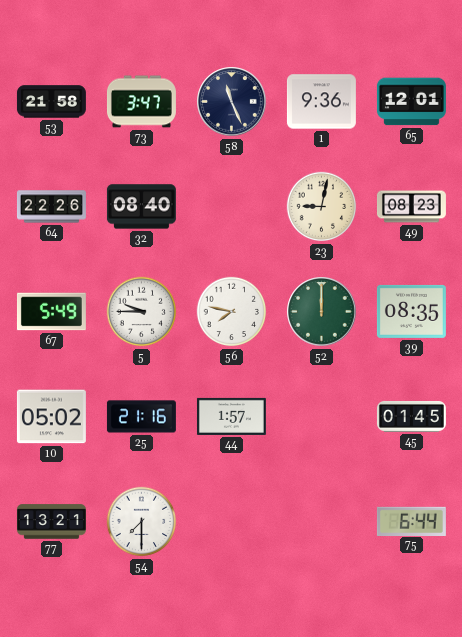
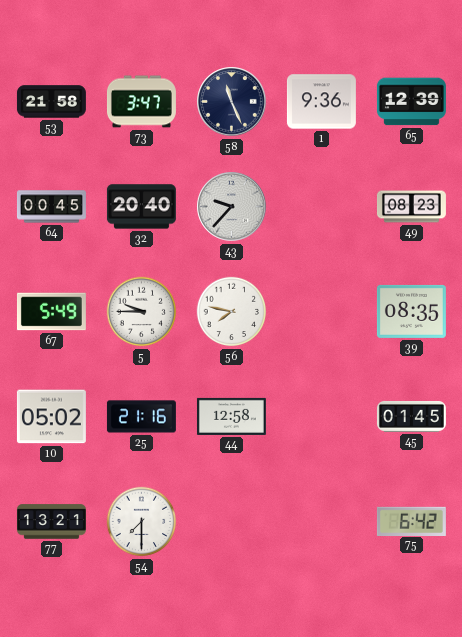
65: 12:01 -> 12:39 (411, 102)
64: 22:26 -> 00:45 (51, 207)
32: 08:40 -> 20:40 (141, 207)
43: none -> 9:37 (232, 207)
23: 9:02 -> none (322, 207)
52: 12:00 -> none (322, 312)
44: 1:57 -> 12:58 (231, 416)
75: 6:44 -> 6:42 (411, 521)
